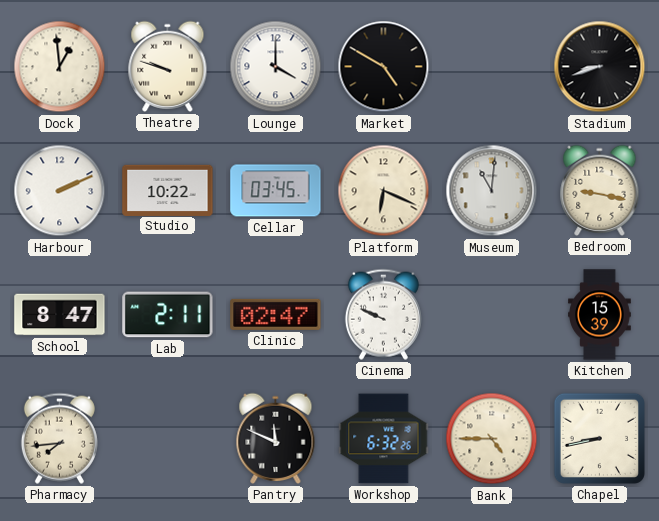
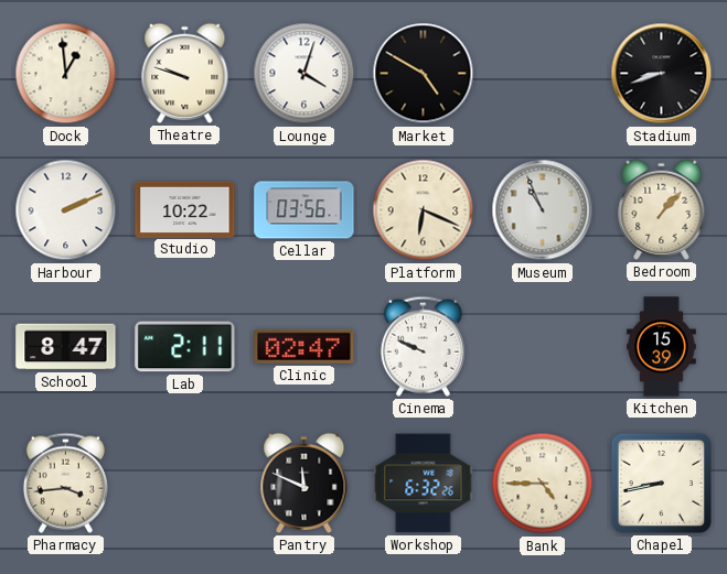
Lounge: 4:00 -> 4:03 (304, 74)
Cellar: 03:45 -> 03:56 (304, 210)
Museum: 11:01 -> 10:56 (543, 210)
Bedroom: 9:17 -> 1:07 (662, 209)
Pharmacy: 7:44 -> 3:44 (65, 483)
